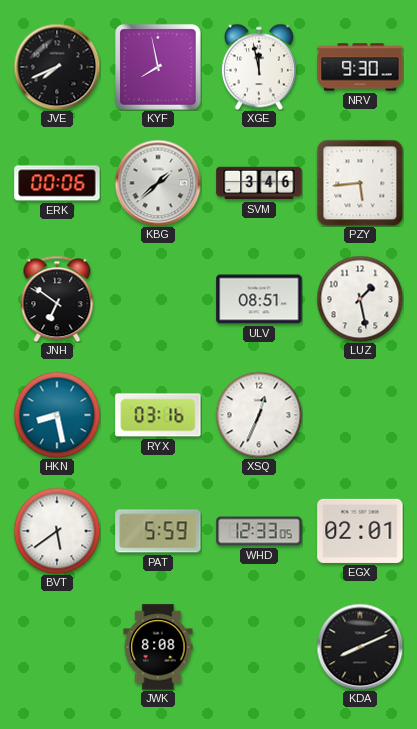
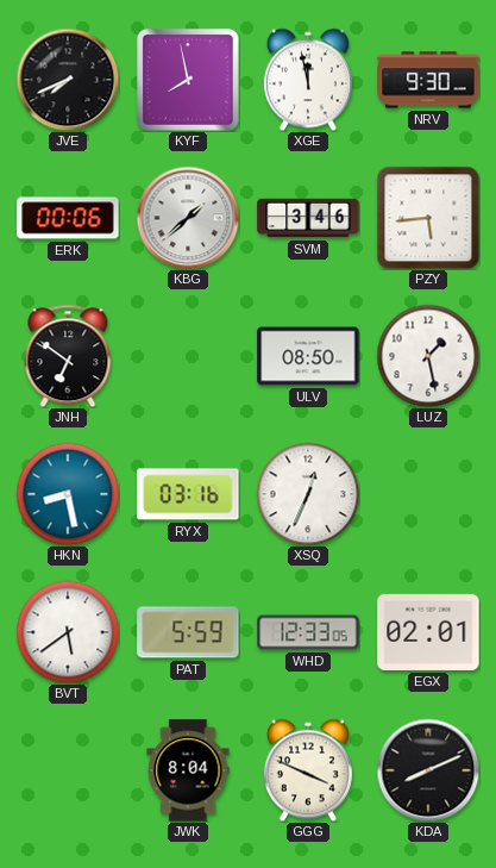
ULV: 08:51 -> 08:50 (308, 356)
JWK: 8:08 -> 8:04 (188, 770)
GGG: none -> 3:49 (308, 770)
